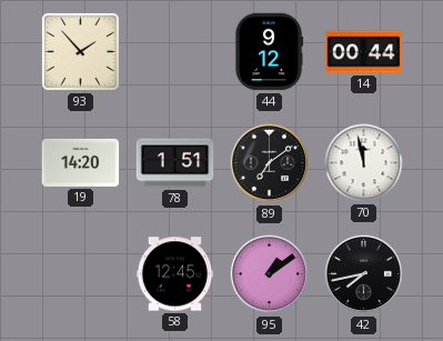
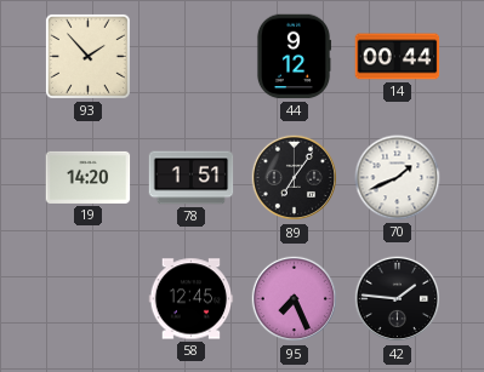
89: 7:09 -> 7:06 (295, 178)
70: 11:58 -> 1:41 (398, 178)
95: 1:09 -> 7:26 (295, 299)
42: 7:43 -> 1:46 (398, 299)
